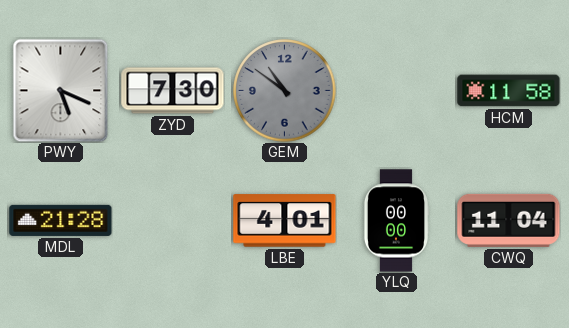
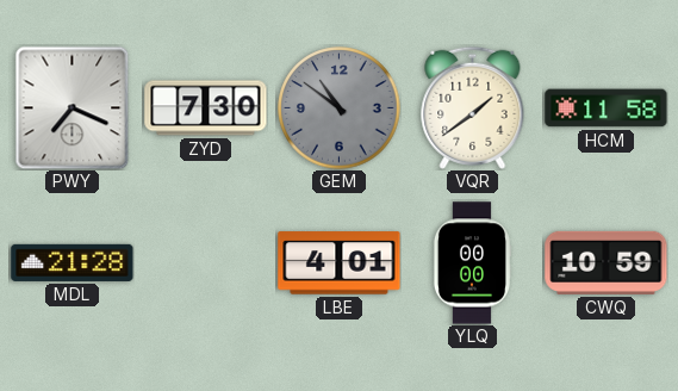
PWY: 5:19 -> 7:19 (73, 107)
VQR: none -> 1:39 (473, 107)
CWQ: 11:04 -> 10:59 (607, 262)
